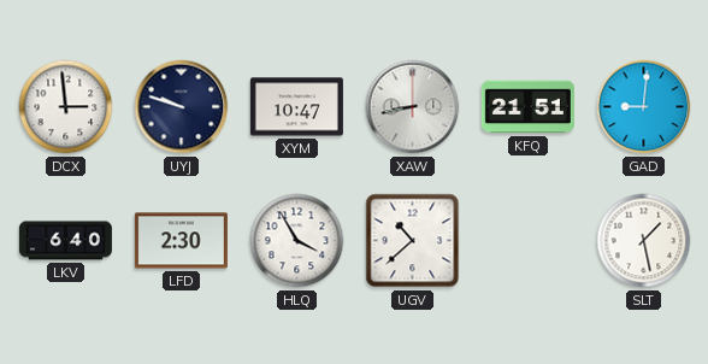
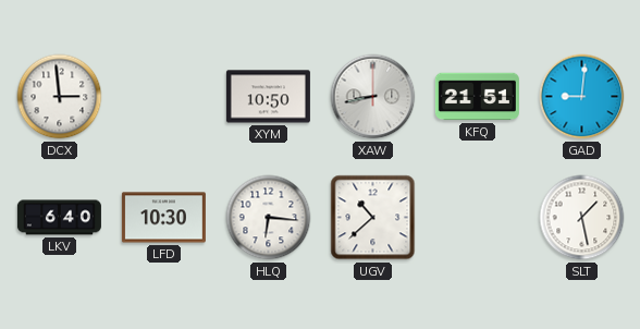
UYJ: 9:48 -> none (182, 107)
XYM: 10:47 -> 10:50 (268, 97)
LFD: 2:30 -> 10:30 (163, 218)
HLQ: 3:55 -> 6:16 (269, 218)
